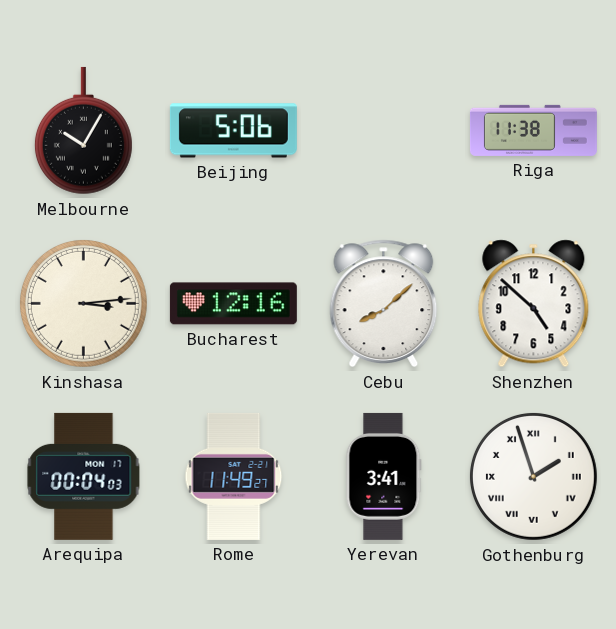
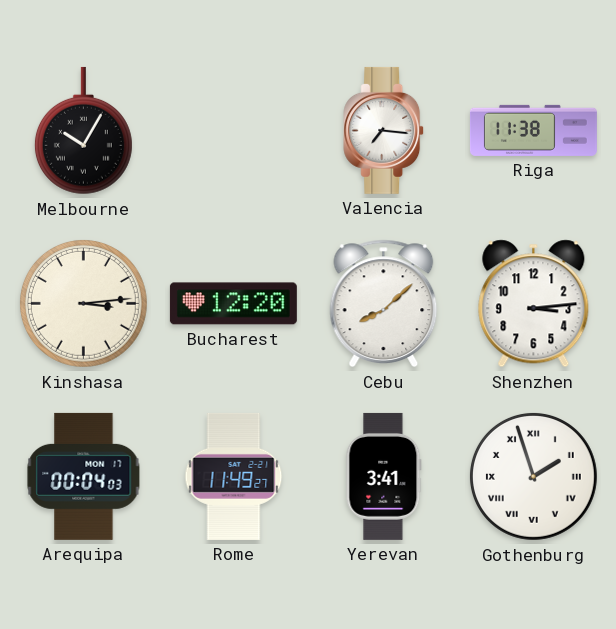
Beijing: 5:06 -> none (233, 131)
Valencia: none -> 7:16 (384, 130)
Bucharest: 12:16 -> 12:20 (233, 304)
Shenzhen: 4:52 -> 3:14 (534, 304)
